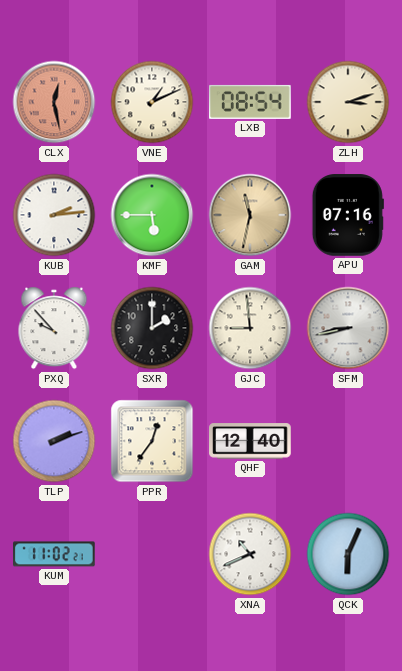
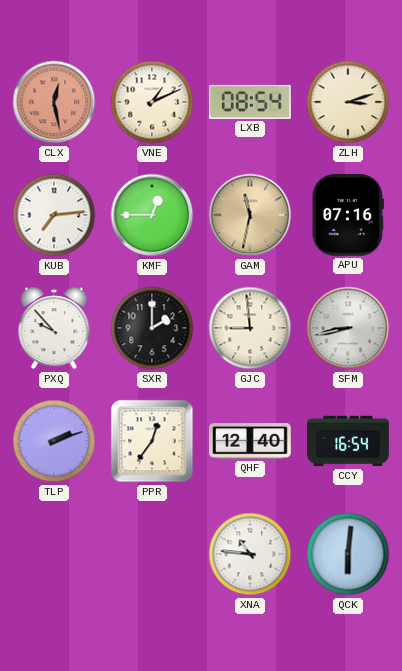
KUB: 2:14 -> 7:14 (54, 215)
KMF: 5:45 -> 12:45 (152, 215)
CCY: none -> 16:54 (348, 441)
KUM: 11:02 -> none (54, 554)
XNA: 10:41 -> 10:46 (250, 554)
QCK: 6:04 -> 6:01 (348, 554)
